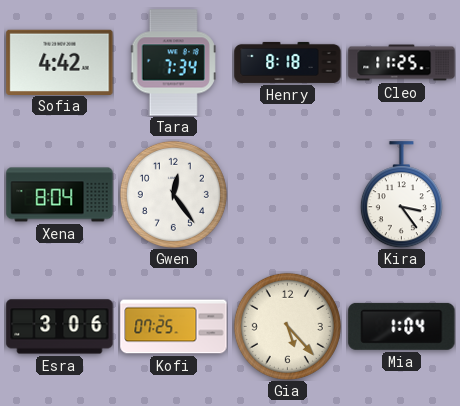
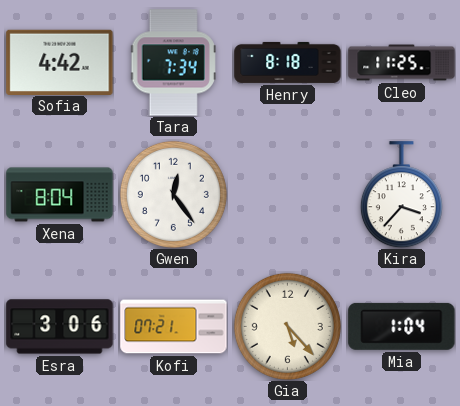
Kira: 3:24 -> 3:37 (401, 195)
Kofi: 07:25 -> 07:21 (174, 327)
